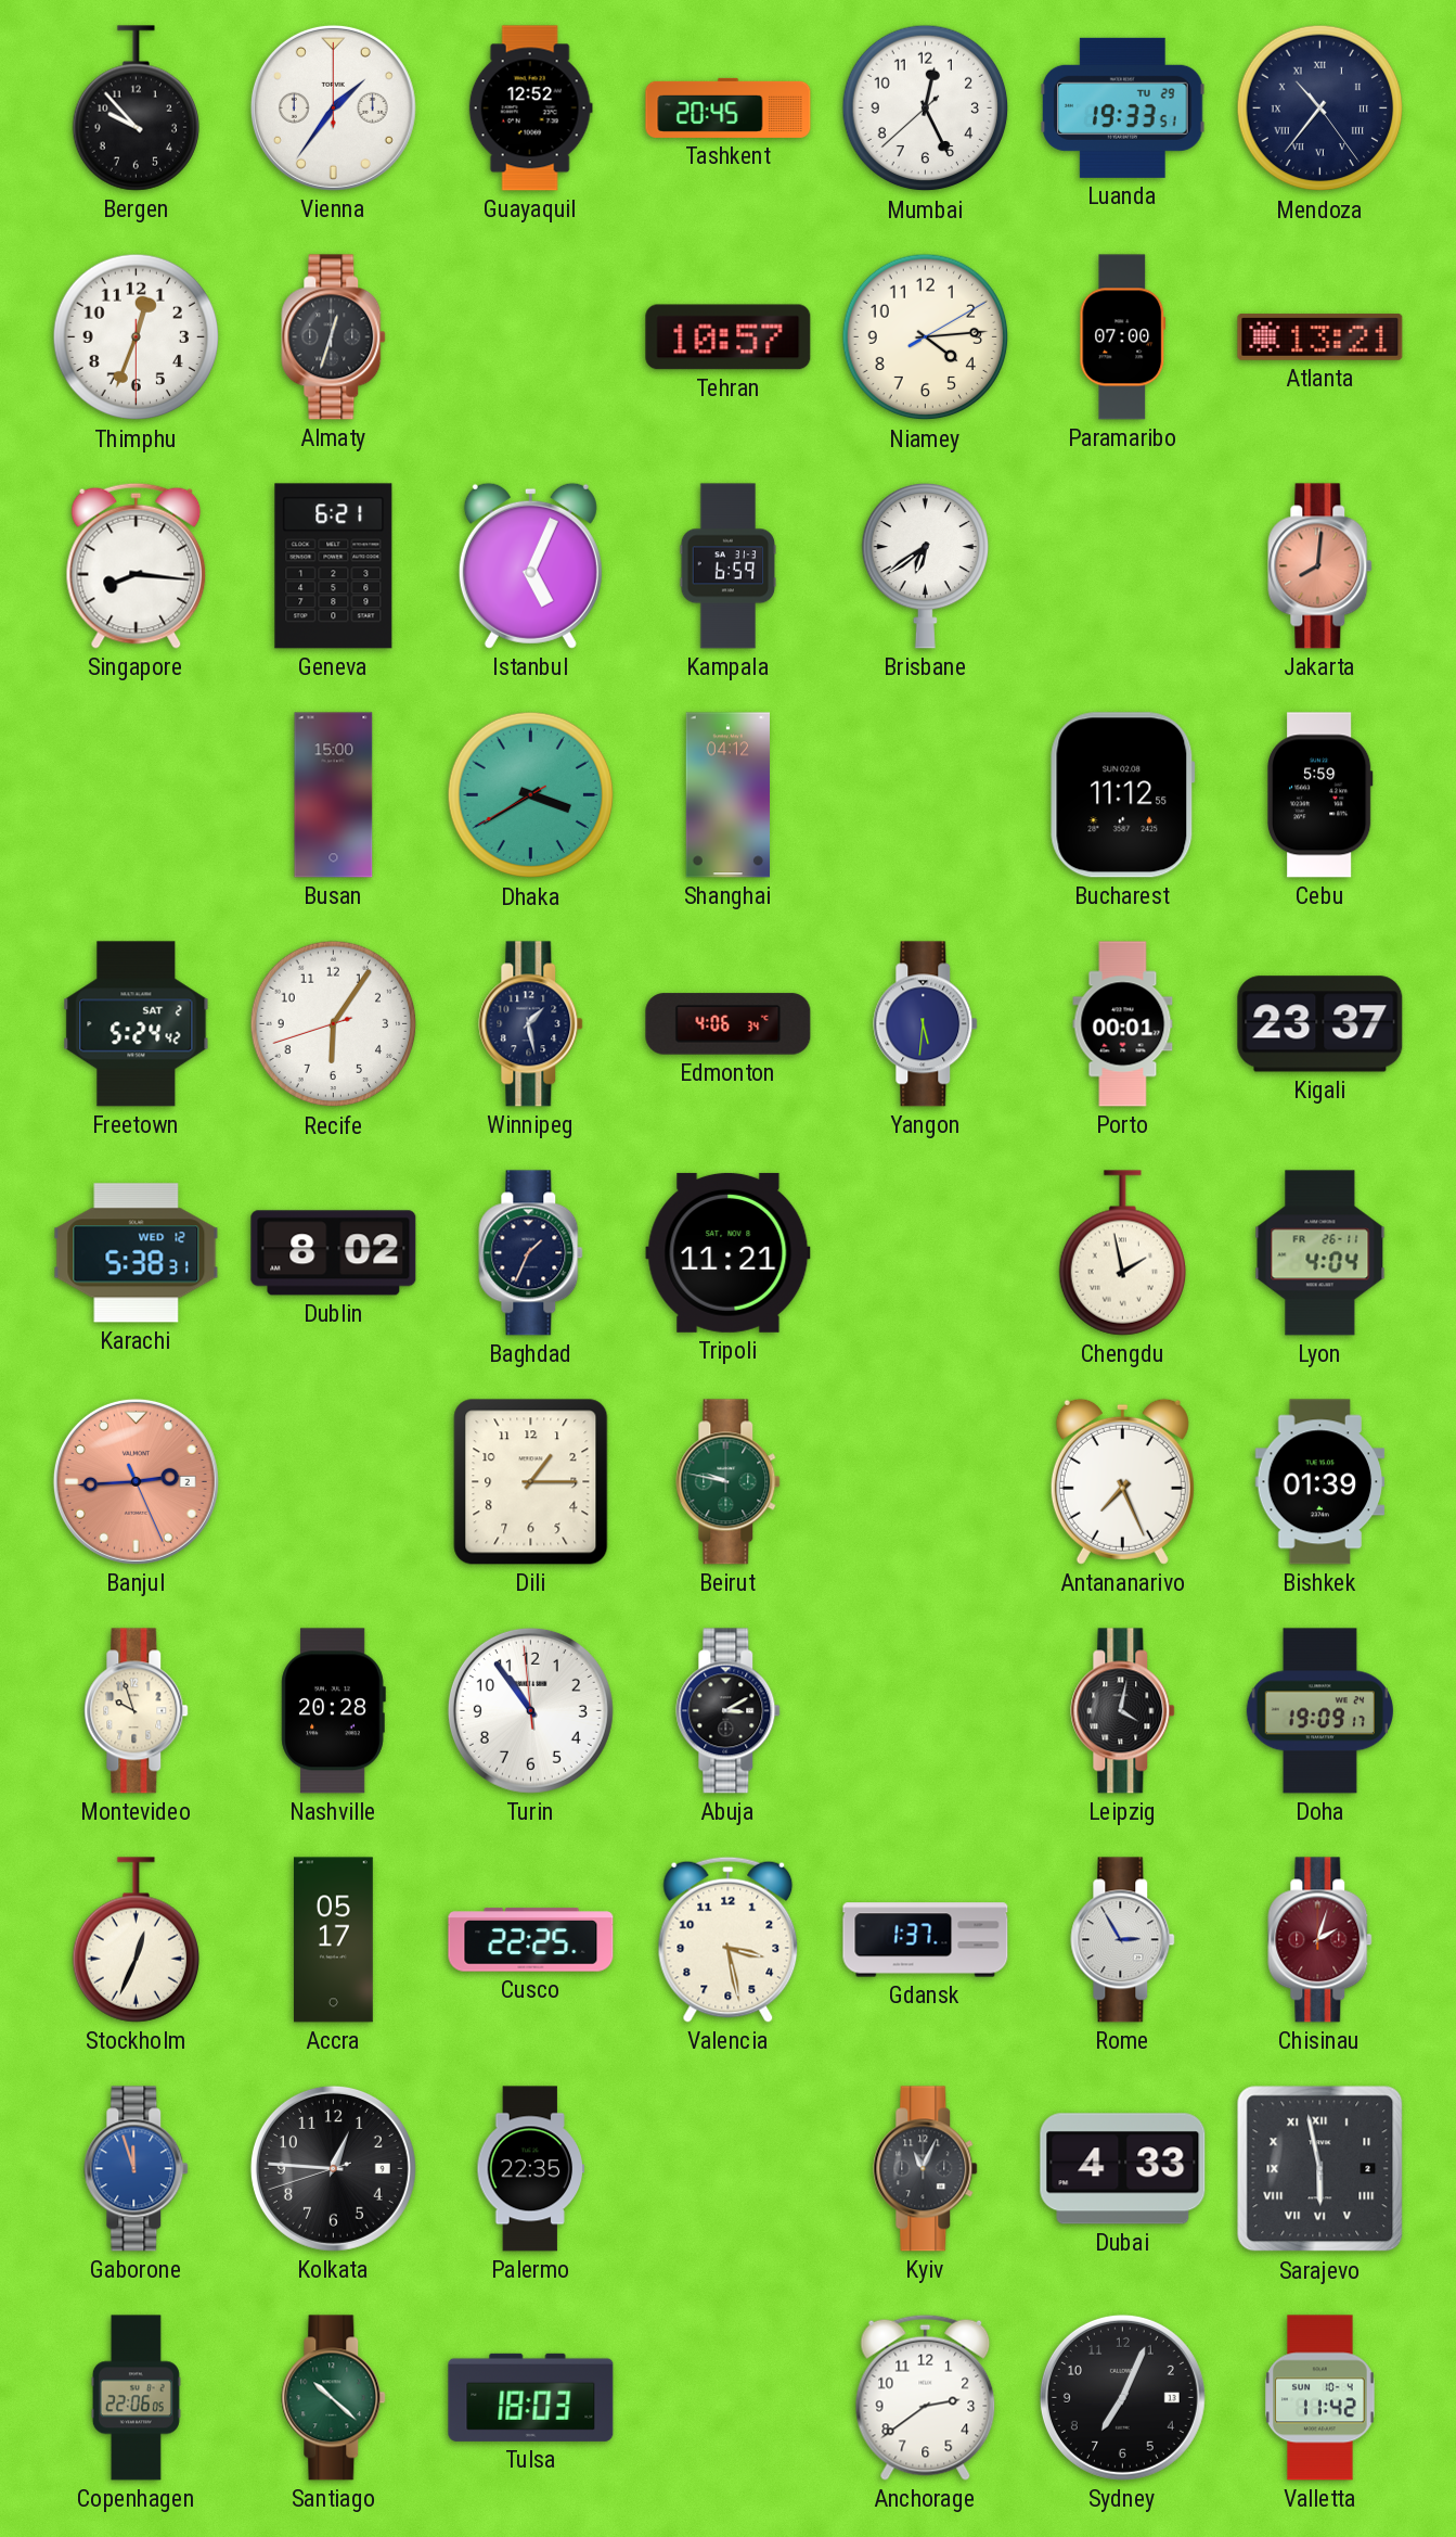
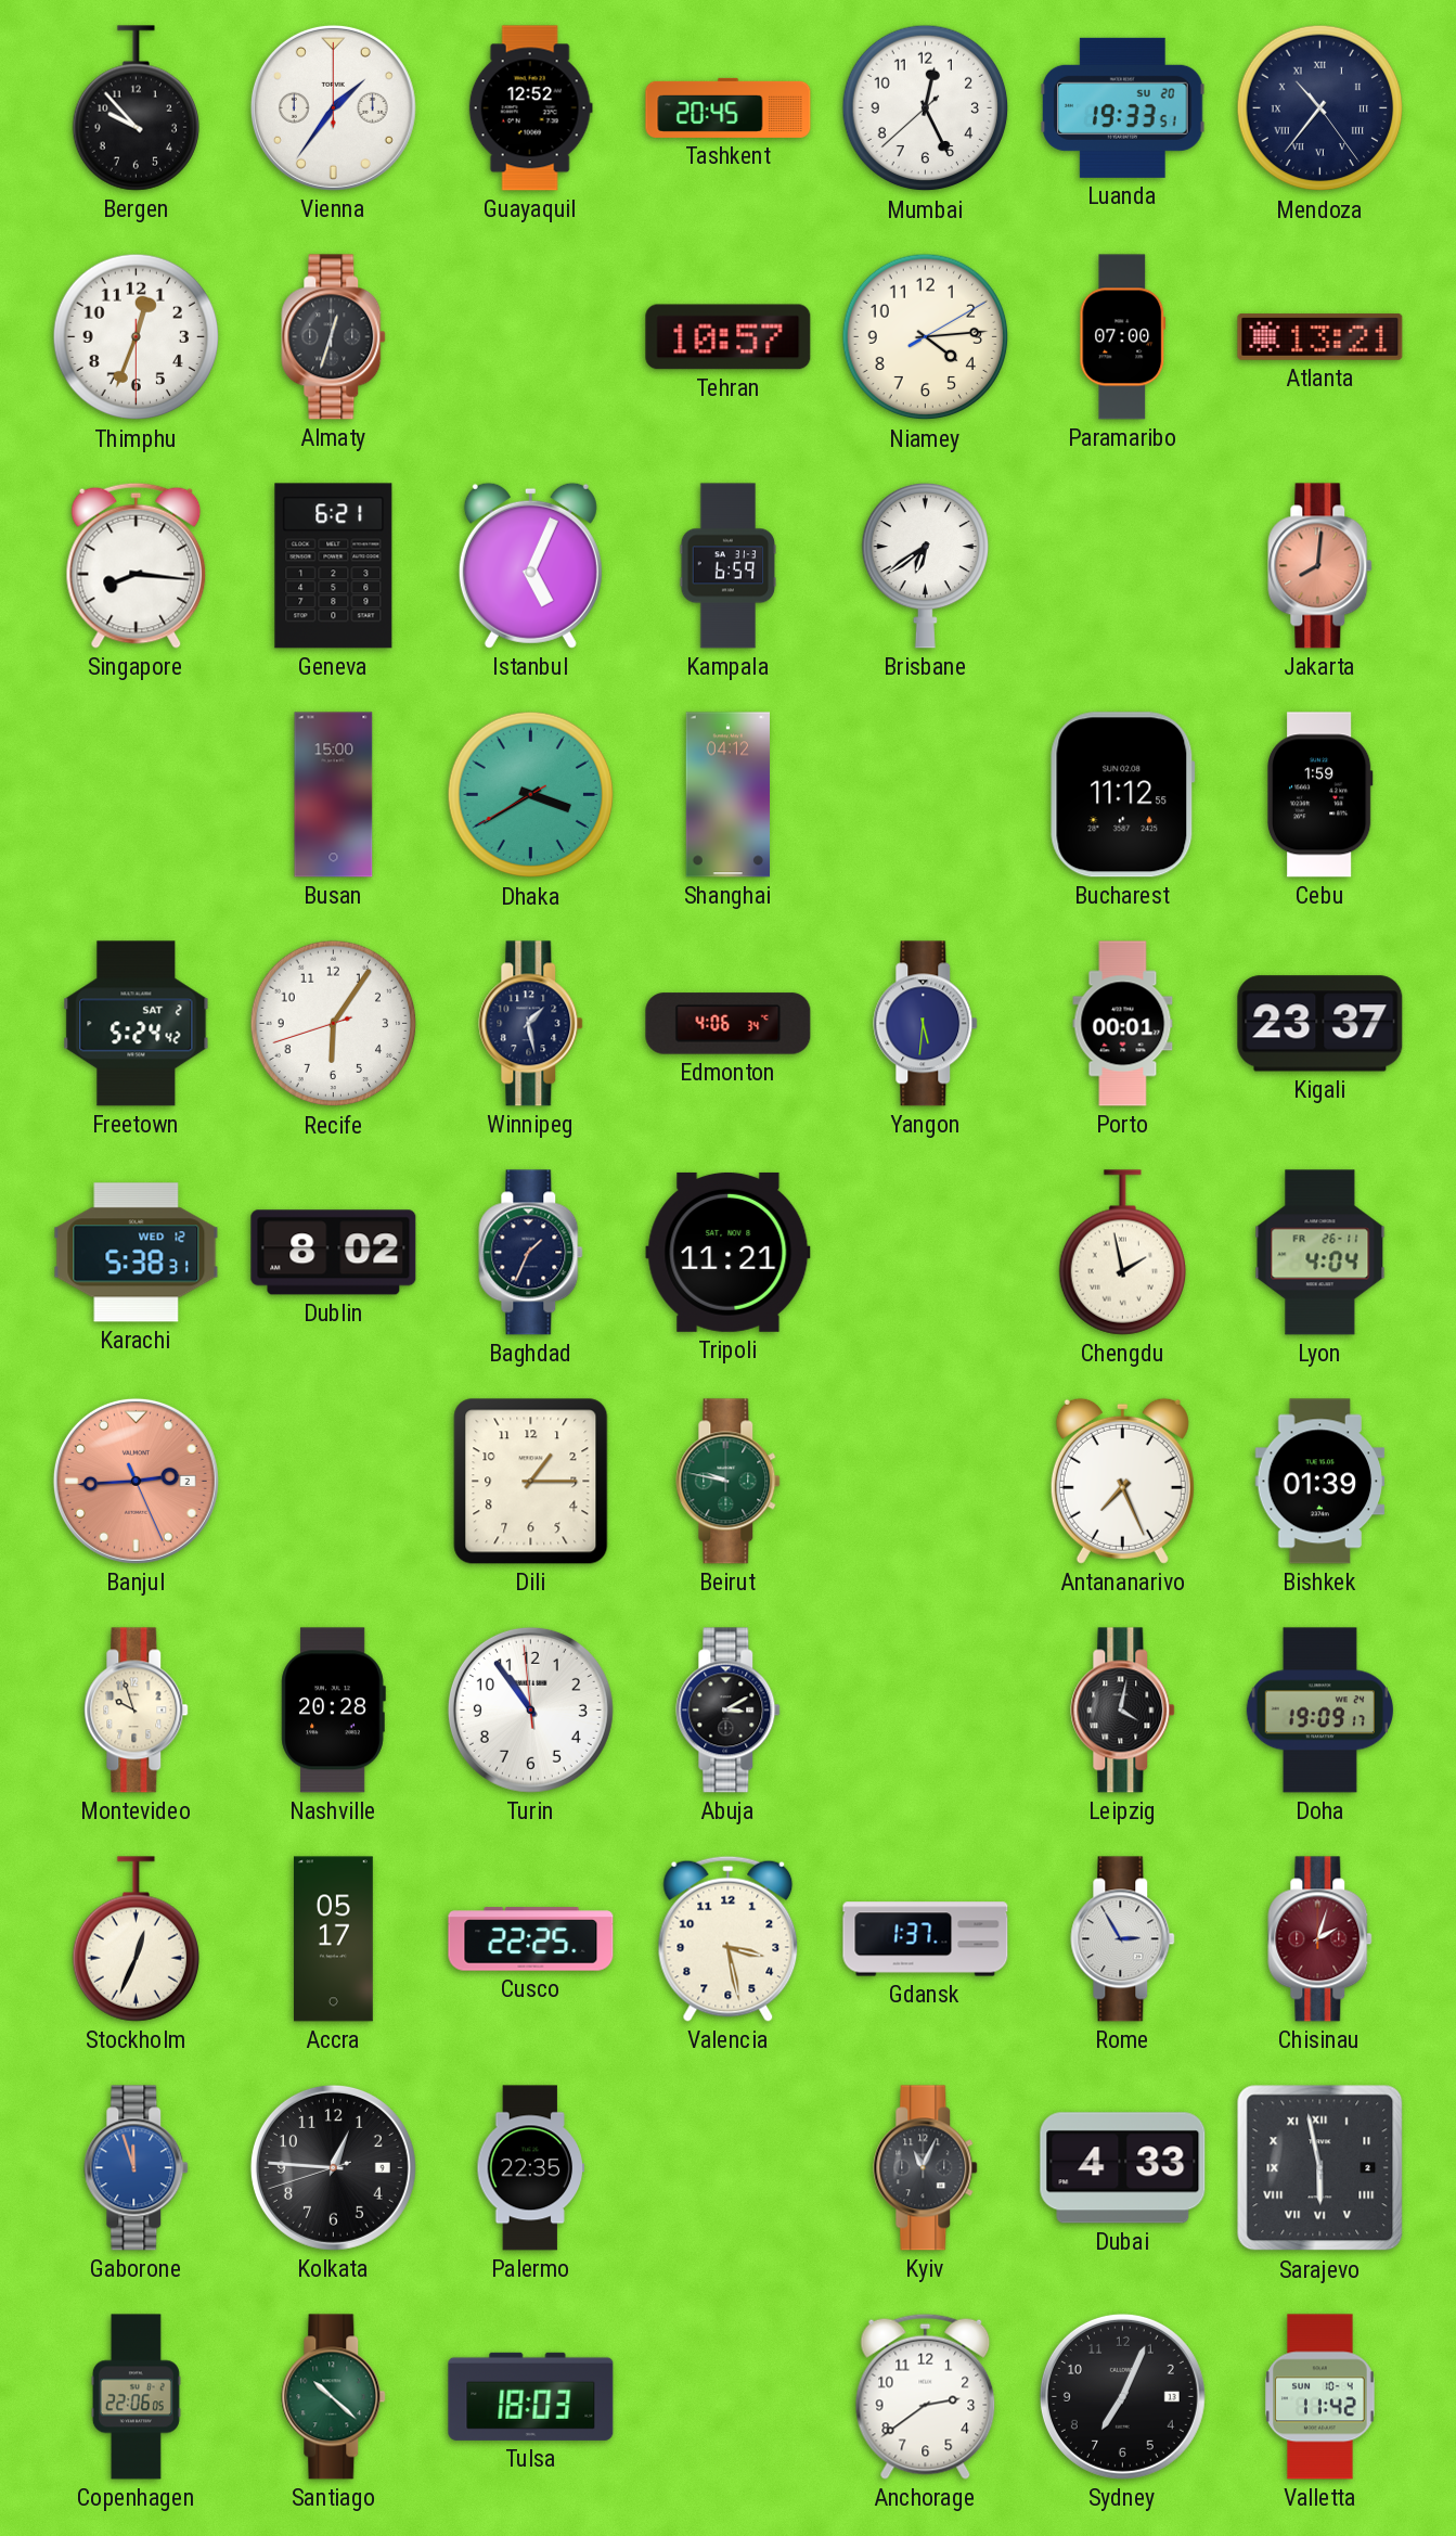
Luanda date: TU 29 -> SU 20 (1123, 107)
Cebu: 5:59 -> 1:59 (1319, 795)
